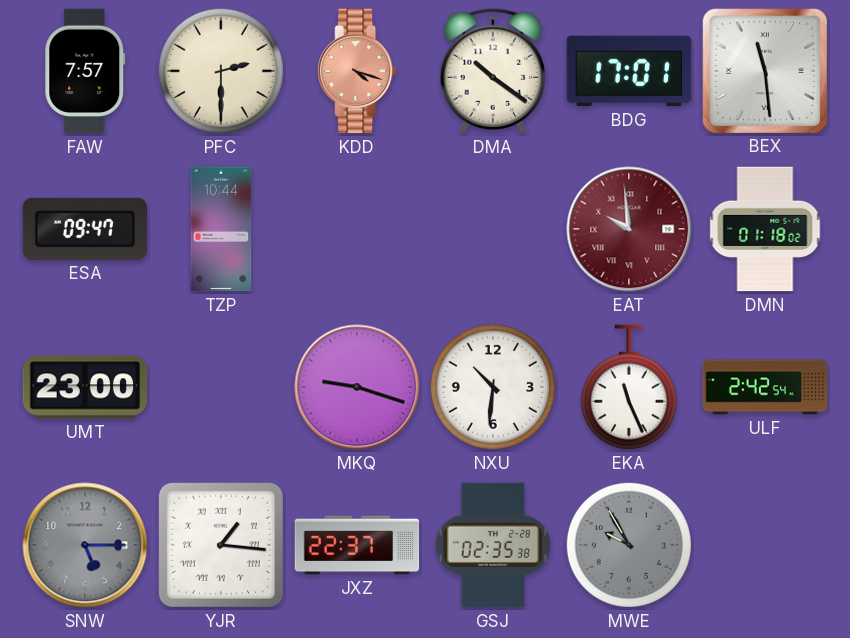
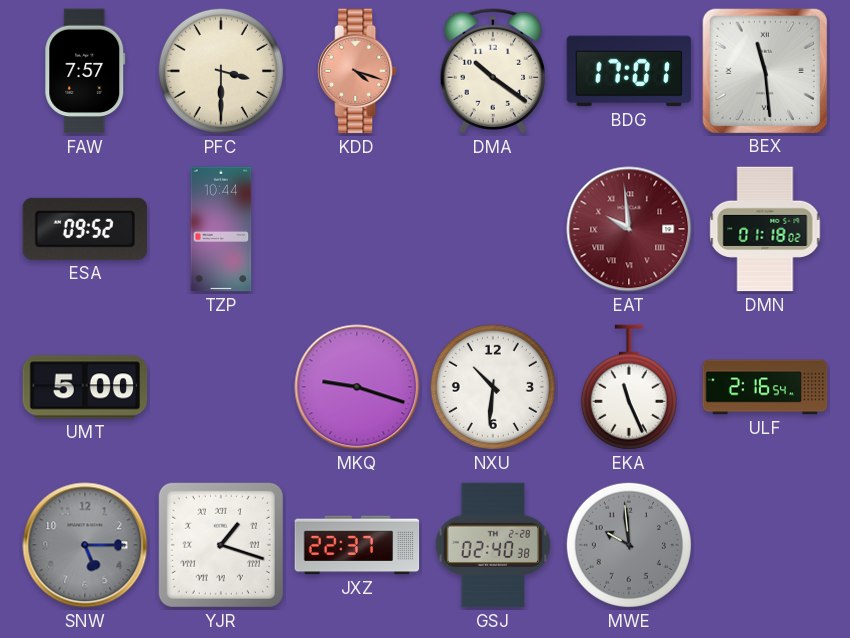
PFC: 2:30 -> 3:30 (221, 71)
ESA: 09:47 -> 09:52 (84, 229)
UMT: 23:00 -> 5:00 (85, 387)
ULF: 2:42 -> 2:16 (765, 387)
YJR: 1:16 -> 1:18 (221, 545)
GSJ: 02:35 -> 02:40 (493, 545)
MWE: 9:55 -> 9:59 (629, 545)
